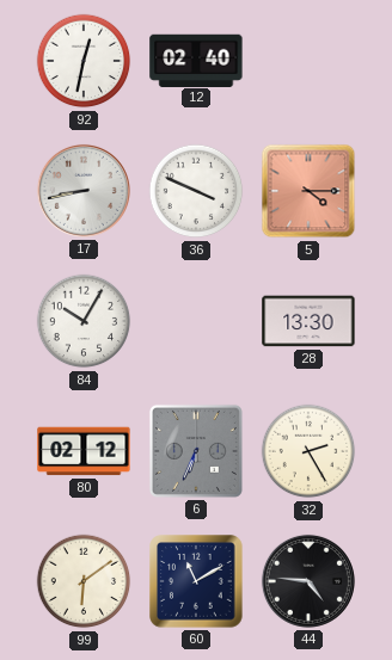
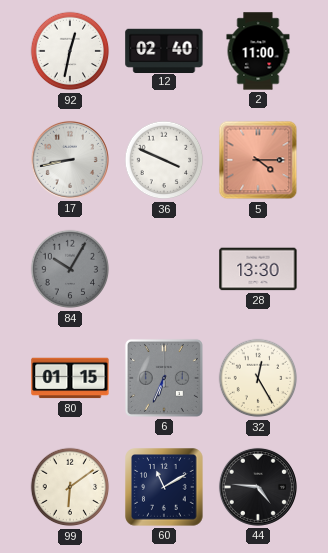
2: none -> 11:00 (258, 51)
84 dial: white -> grey (70, 269)
80: 02:12 -> 01:15 (70, 378)
32: 2:25 -> 12:25 (258, 378)
